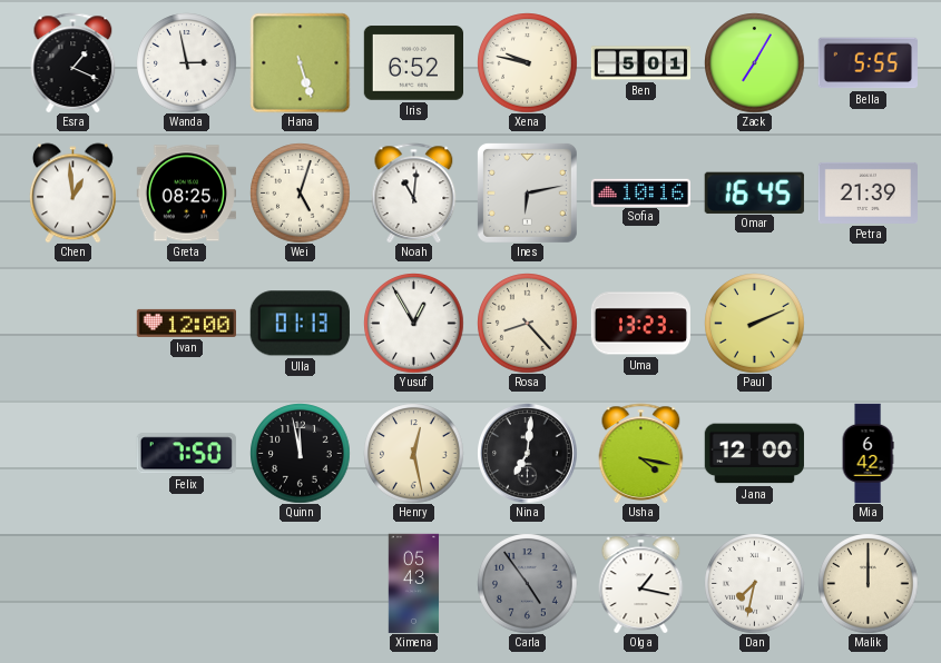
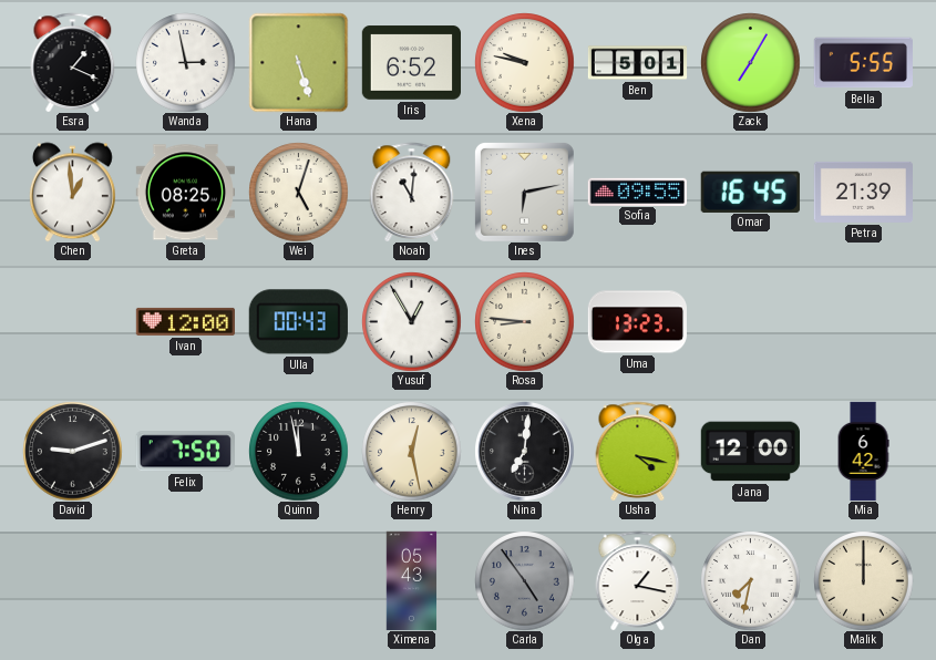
Sofia: 10:16 -> 09:55 (637, 192)
Ulla: 01:13 -> 00:43 (298, 322)
Rosa: 8:23 -> 8:46 (524, 321)
Paul: 2:11 -> none (754, 323)
David: none -> 9:12 (72, 451)
